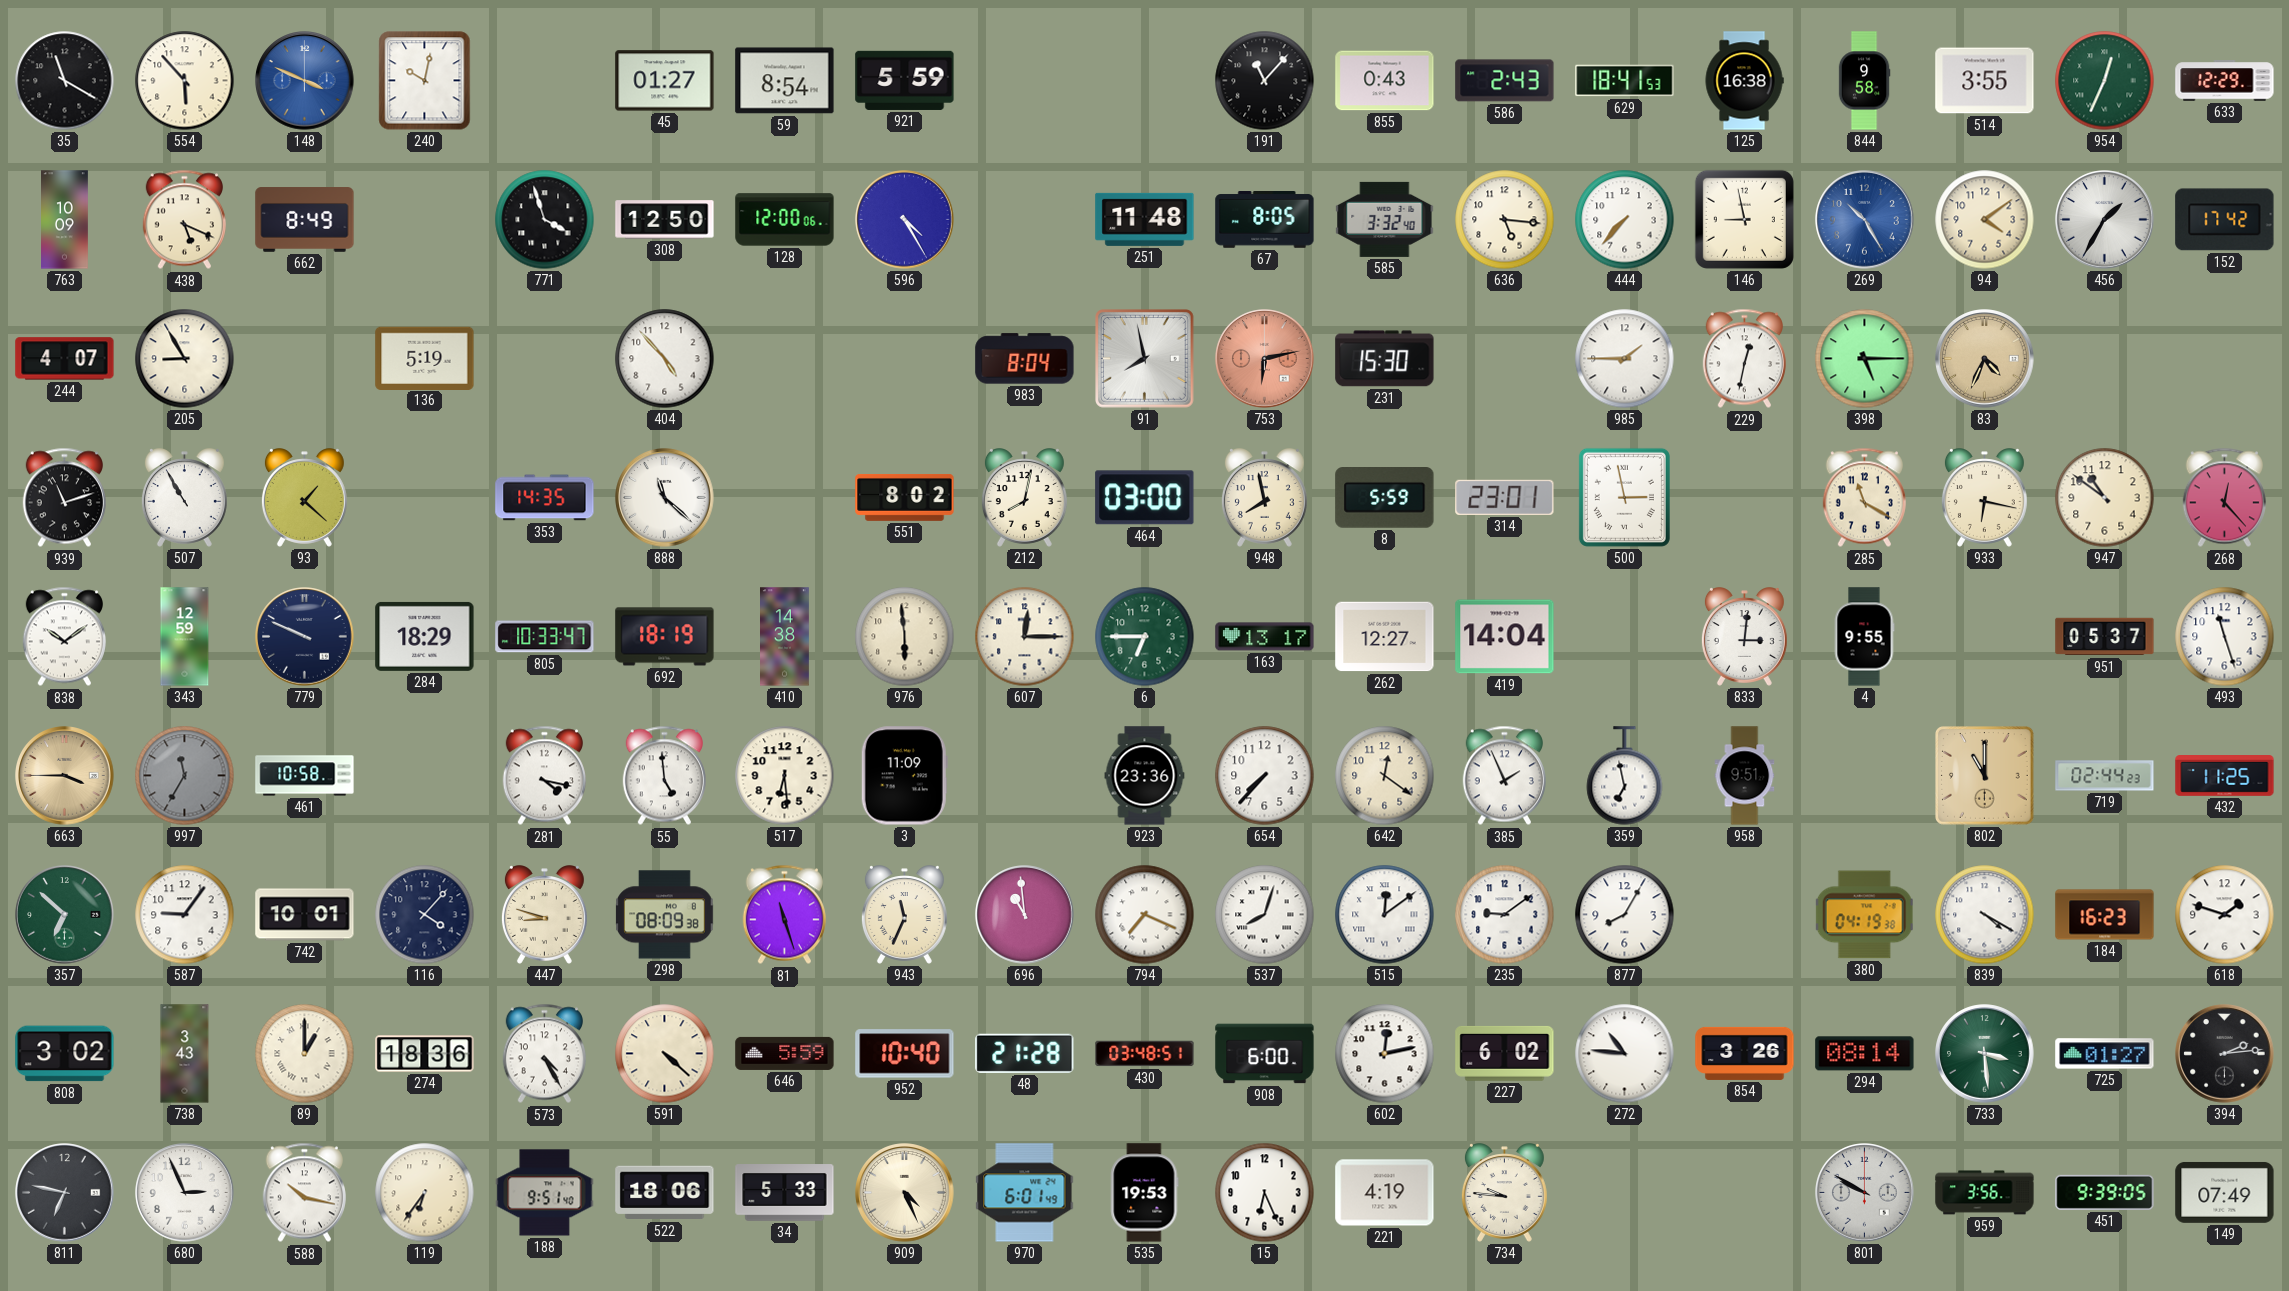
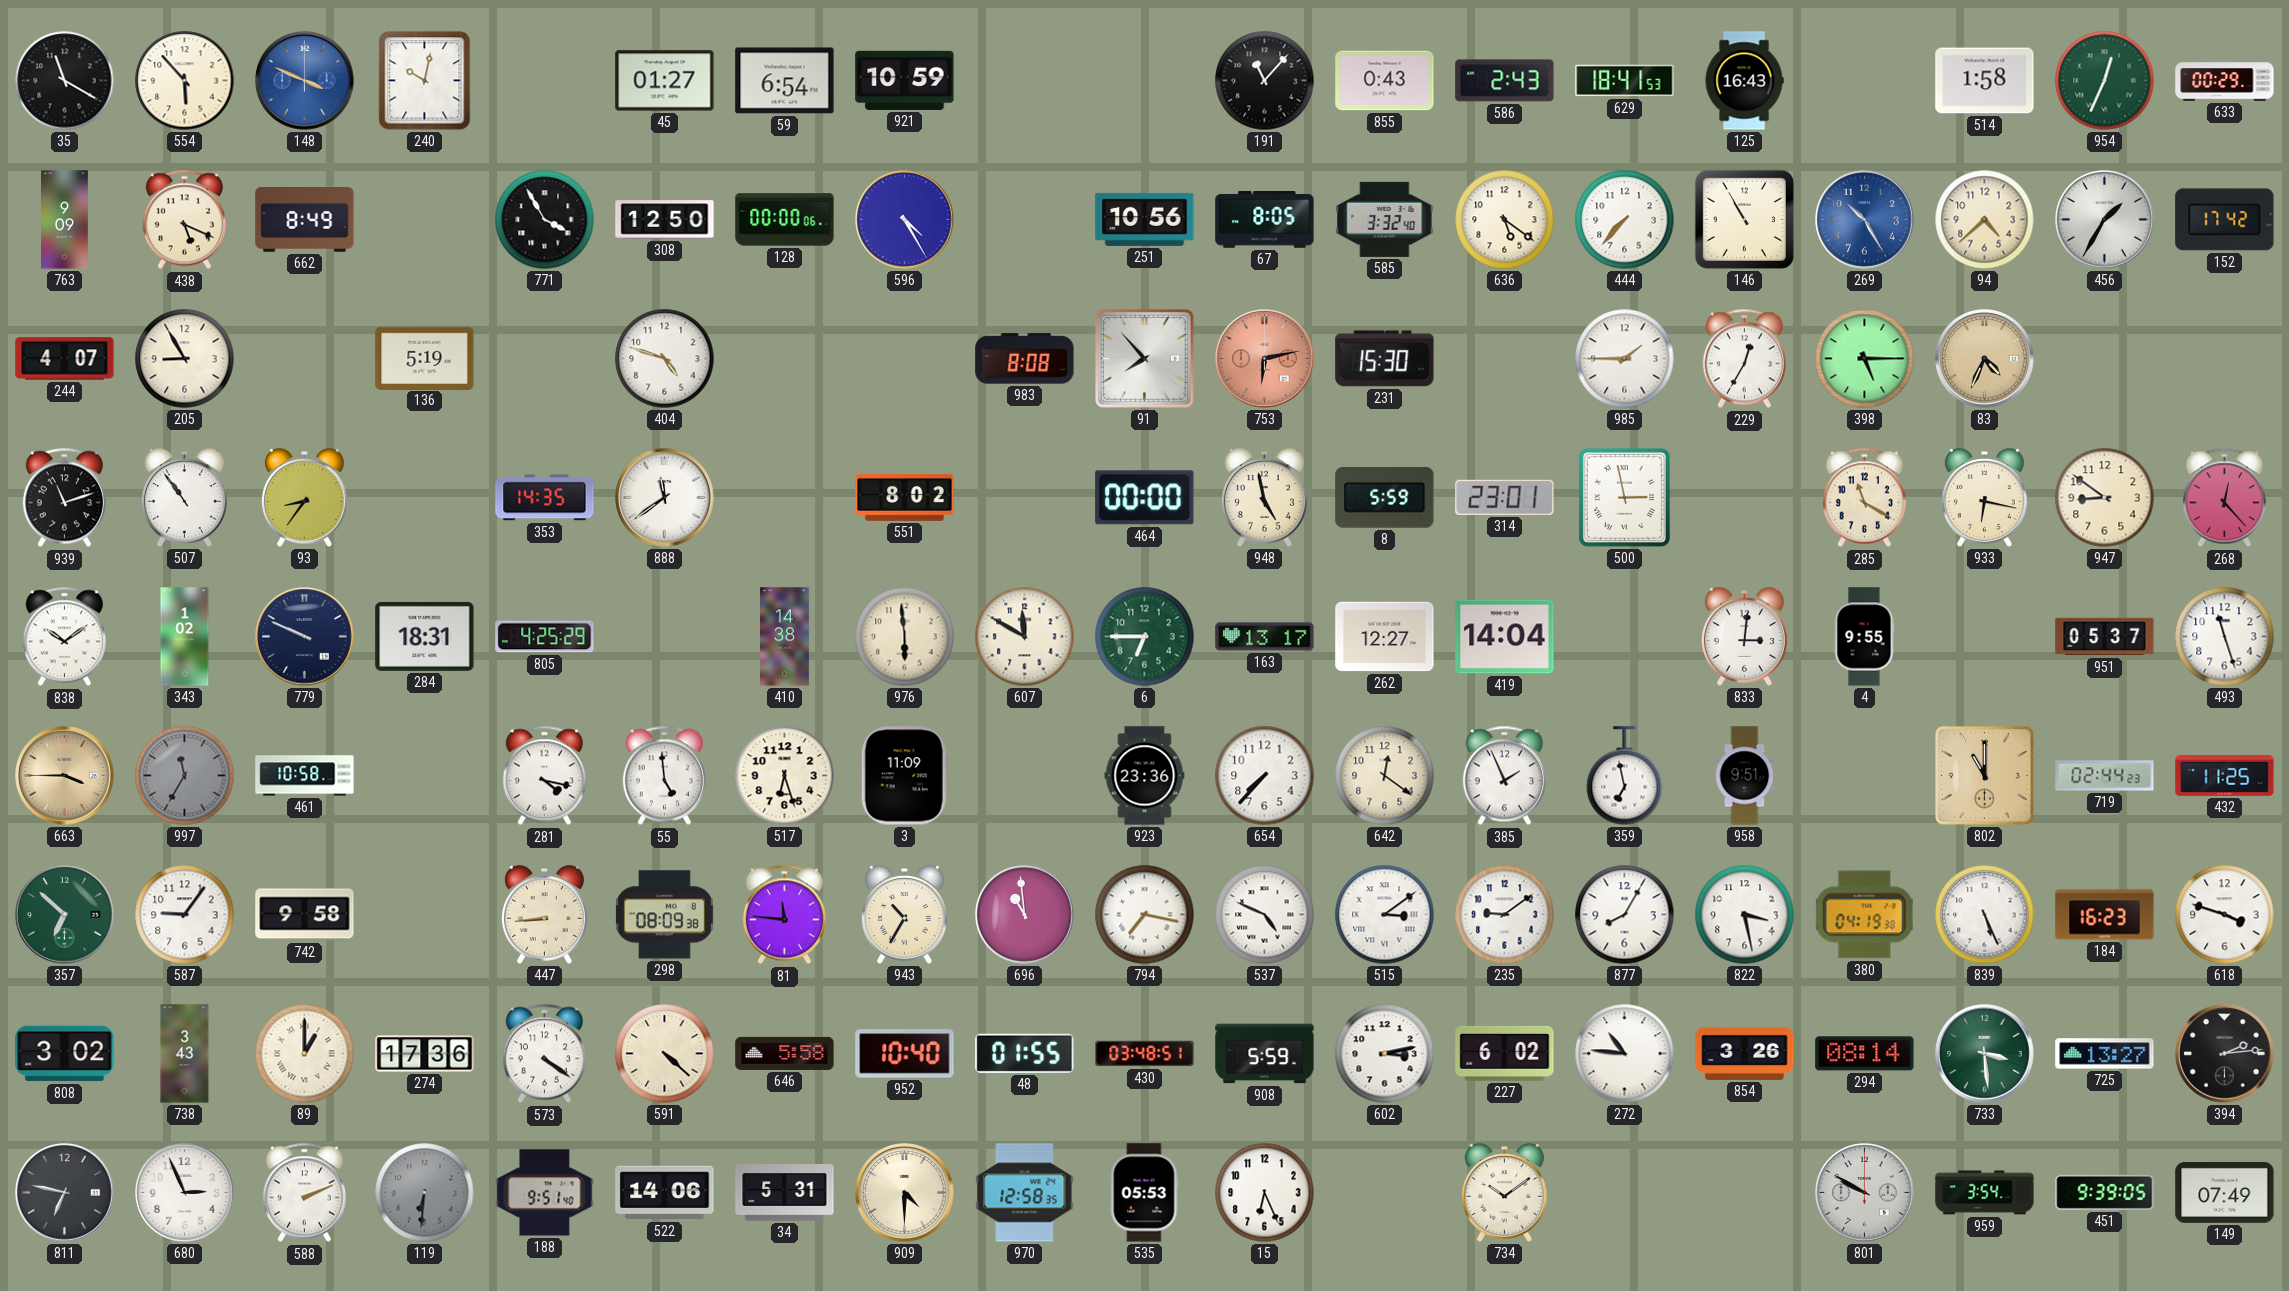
59: 8:54 -> 6:54 (785, 81)
921: 5:59 -> 10:59 (905, 80)
125: 16:38 -> 16:43 (1744, 81)
844: 9:58 -> none (1864, 81)
514: 3:55 -> 1:58 (1985, 81)
633: 12:29 -> 00:29 (2225, 81)
763: 10:09 -> 9:09 (65, 220)
771: 3:57 -> 3:55 (545, 220)
128: 12:00 -> 00:00 (785, 220)
251: 11:48 -> 10:56 (1145, 219)
636: 5:16 -> 5:21 (1505, 220)
146: 8:58 -> 10:55 (1744, 219)
94: 4:09 -> 4:38 (1985, 220)
404: 4:53 -> 4:48 (665, 359)
983: 8:04 -> 8:08 (1025, 359)
91: 7:58 -> 7:53 (1145, 359)
229: 12:32 -> 12:35 (1744, 359)
507: 10:55 -> 10:54 (184, 498)
93: 1:22 -> 8:36 (304, 498)
888: 11:22 -> 11:39 (665, 498)
212: 8:02 -> none (1024, 498)
464: 03:00 -> 00:00 (1145, 498)
948: 7:58 -> 4:58 (1264, 498)
947: 10:51 -> 8:51 (2105, 498)
343: 12:59 -> 1:02 (185, 637)
284: 18:29 -> 18:31 (425, 636)
805: 10:33 -> 4:25 (545, 637)
692: 18:19 -> none (665, 637)
607: 12:15 -> 11:50 (1025, 637)
517: 6:29 -> 6:27 (785, 776)
742: 10:01 -> 9:58 (305, 915)
116: 4:07 -> none (425, 915)
447: 8:48 -> 8:44 (544, 915)
81: 11:27 -> 11:46 (784, 915)
943: 11:34 -> 10:35 (904, 915)
794: 7:19 -> 7:17 (1145, 915)
537: 8:03 -> 4:49 (1265, 915)
515: 12:09 -> 3:09 (1385, 915)
822: none -> 3:28 (1745, 915)
839: 4:20 -> 5:26 (1985, 915)
618: 1:48 -> 3:48 (2225, 915)
274: 18:36 -> 17:36 (425, 1054)
573: 4:25 -> 4:21 (544, 1054)
646: 5:59 -> 5:58 (785, 1053)
48: 21:28 -> 01:55 (1025, 1053)
908: 6:00 -> 5:59 (1265, 1054)
602: 12:13 -> 3:13 (1385, 1054)
725: 01:27 -> 13:27 (2105, 1054)
588: 10:17 -> 2:11 (304, 1193)
119: 6:36 -> 6:31 (425, 1193)
119 dial: cream -> grey (425, 1193)
522: 18:06 -> 14:06 (665, 1193)
34: 5:33 -> 5:31 (785, 1193)
909: 4:26 -> 4:30 (905, 1193)
970: 6:01 -> 12:58 (1025, 1193)
535: 19:53 -> 05:53 (1145, 1193)
221: 4:19 -> none (1385, 1193)
734: 9:46 -> 10:09 (1504, 1193)
959: 3:56 -> 3:54 (1985, 1193)
